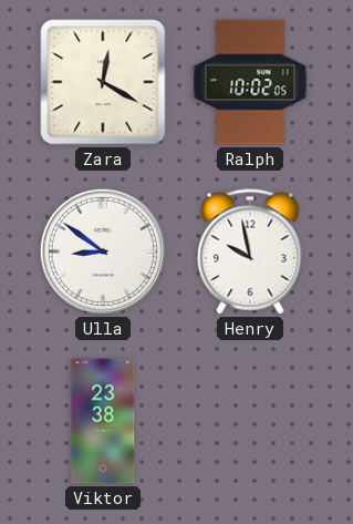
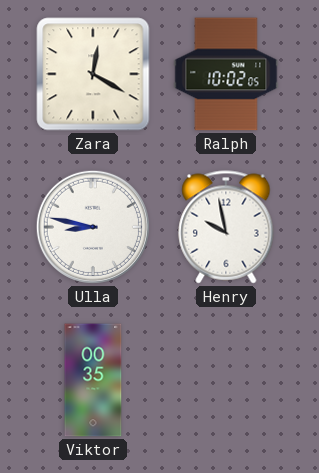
Ulla: 8:51 -> 8:47 (93, 227)
Viktor: 23:38 -> 00:35 (93, 380)
